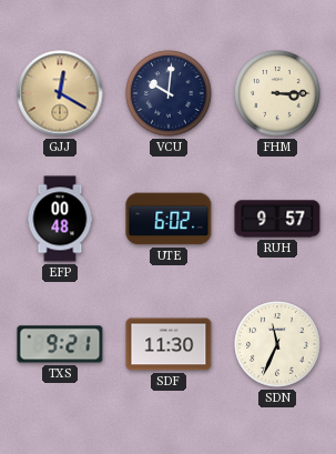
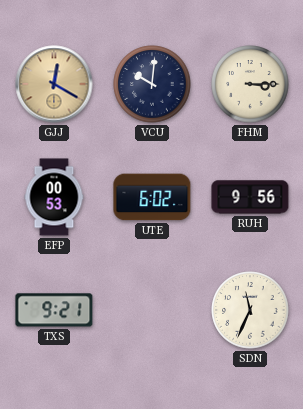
EFP: 00:48 -> 00:53 (54, 197)
RUH: 9:57 -> 9:56 (250, 197)
SDF: 11:30 -> none (169, 344)
